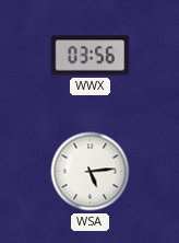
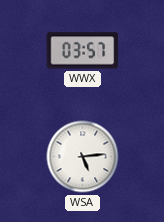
WWX: 03:56 -> 03:57 (83, 51)
